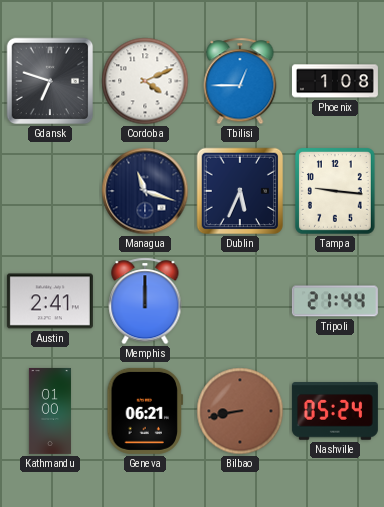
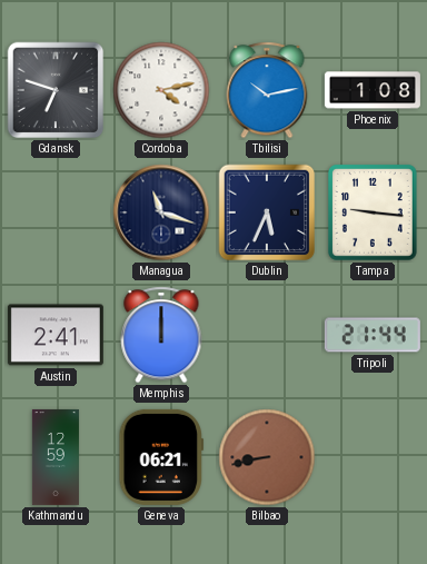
Cordoba: 4:11 -> 4:13 (161, 90)
Tbilisi: 12:45 -> 10:13 (267, 90)
Kathmandu: 01:00 -> 12:59 (56, 457)
Nashville: 05:24 -> none (335, 411)
